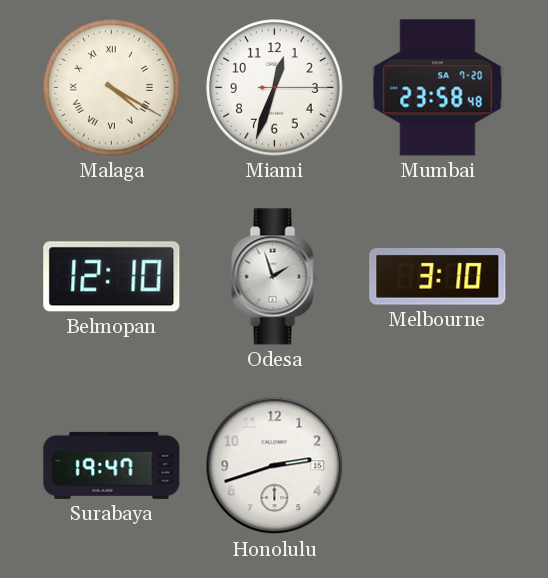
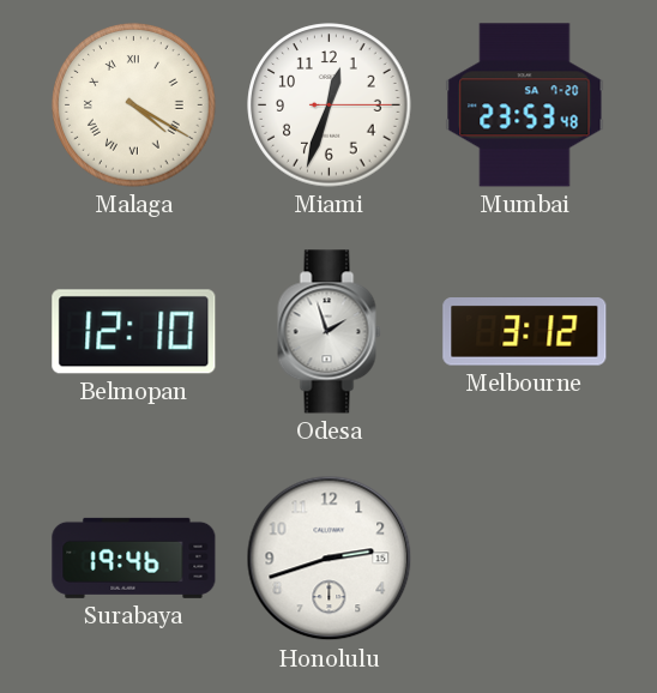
Mumbai: 23:58 -> 23:53 (525, 106)
Melbourne: 3:10 -> 3:12 (525, 332)
Surabaya: 19:47 -> 19:46 (134, 558)
